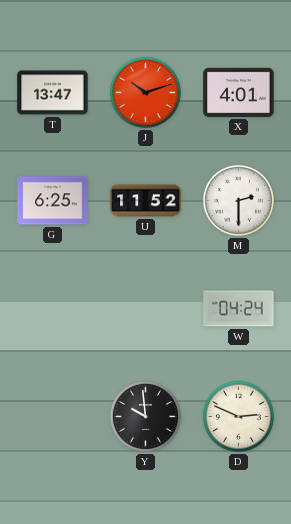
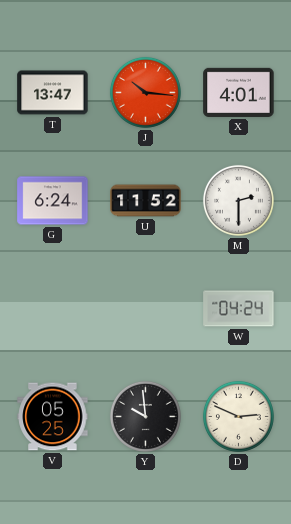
J: 10:12 -> 10:16 (145, 92)
G: 6:25 -> 6:24 (53, 201)
V: none -> 05:25 (53, 417)
